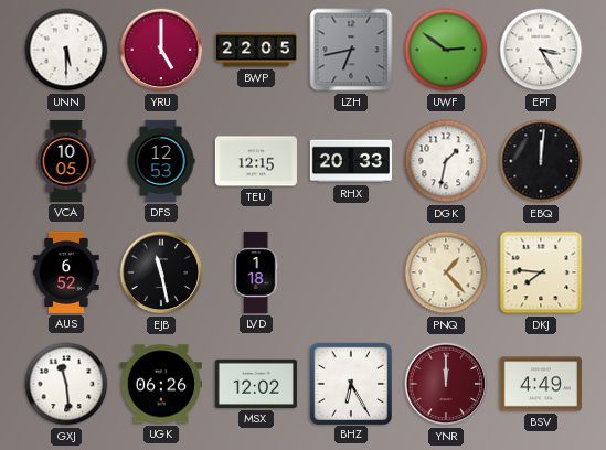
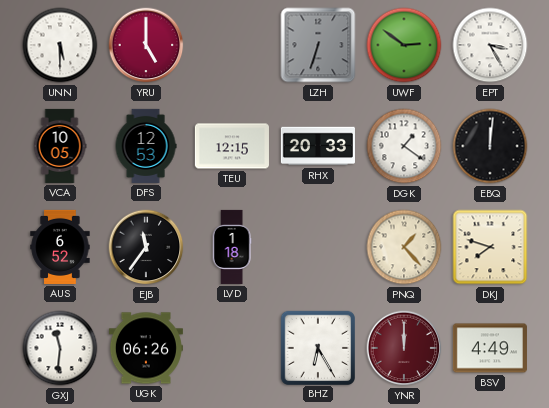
BWP: 22:05 -> none (256, 50)
LZH: 6:43 -> 6:33 (318, 45)
DGK: 1:32 -> 1:21 (404, 146)
EJB: 11:28 -> 11:36 (146, 247)
DKJ: 7:46 -> 7:48 (490, 247)
GXJ: 11:29 -> 11:31 (60, 348)
MSX: 12:02 -> none (256, 384)
